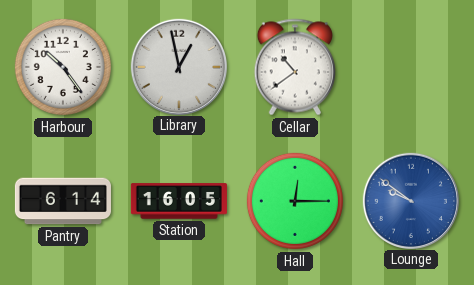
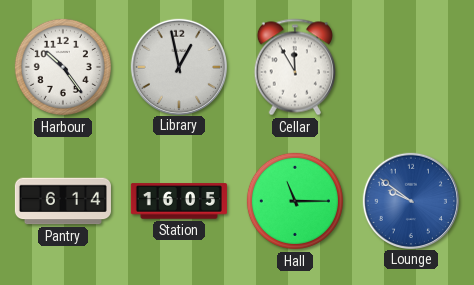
Cellar: 10:39 -> 11:55 (294, 67)
Hall: 12:15 -> 11:15 (295, 201)
